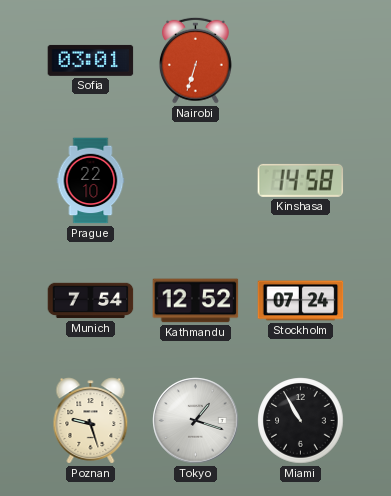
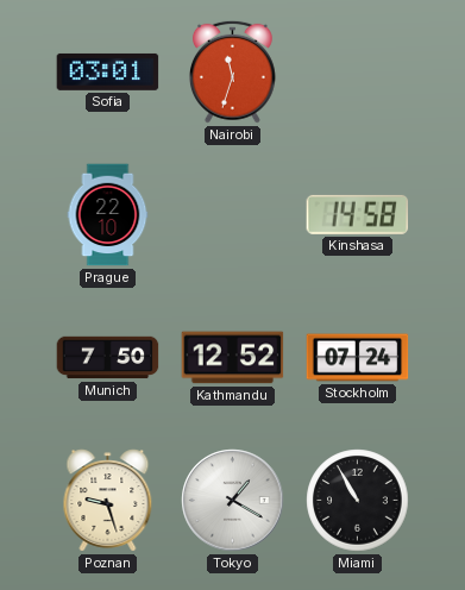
Nairobi: 6:33 -> 11:33 (232, 71)
Munich: 7:54 -> 7:50 (108, 358)
Tokyo: 1:18 -> 1:20 (233, 501)
